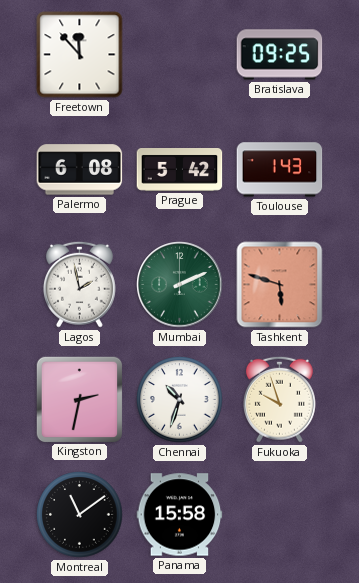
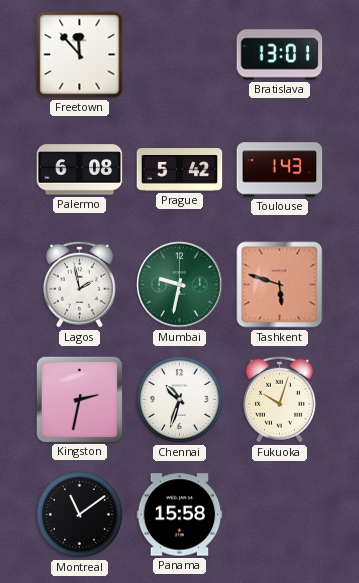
Bratislava: 09:25 -> 13:01 (280, 55)
Mumbai: 2:11 -> 9:32 (180, 285)
Fukuoka: 9:57 -> 10:03 (279, 399)
